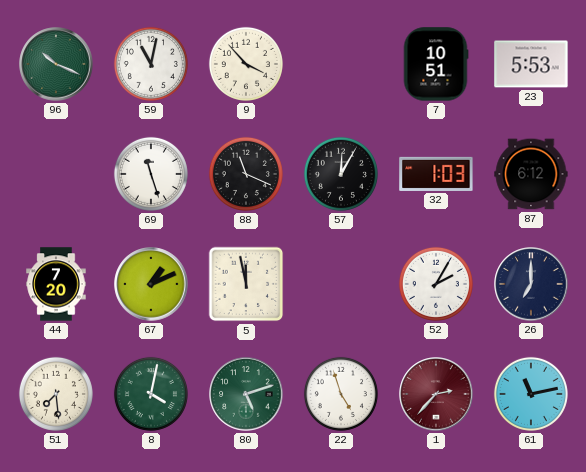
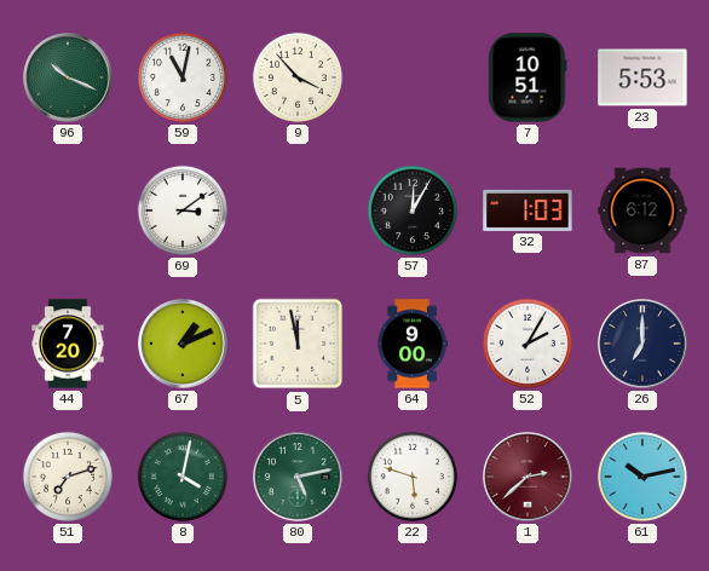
69: 11:27 -> 3:09 (183, 210)
88: 11:19 -> none (246, 174)
64: none -> 9:00 (413, 344)
51: 7:29 -> 7:12 (68, 477)
80: 5:12 -> 5:13 (298, 477)
22: 4:57 -> 5:48 (413, 477)
1: 2:37 -> 2:38 (528, 477)
61: 11:13 -> 10:13 (642, 477)
